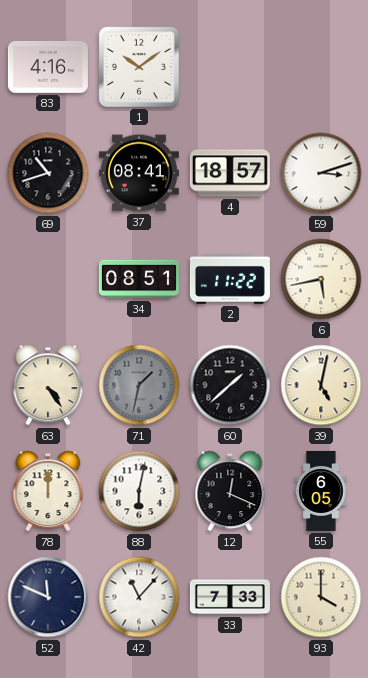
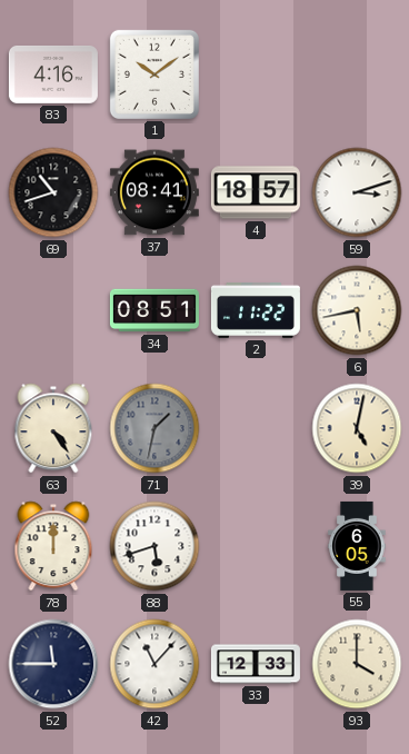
60: 1:38 -> none (230, 385)
88: 6:02 -> 5:42 (154, 546)
12: 12:19 -> none (230, 491)
52: 11:49 -> 11:45 (53, 664)
33: 7:33 -> 12:33 (256, 664)
